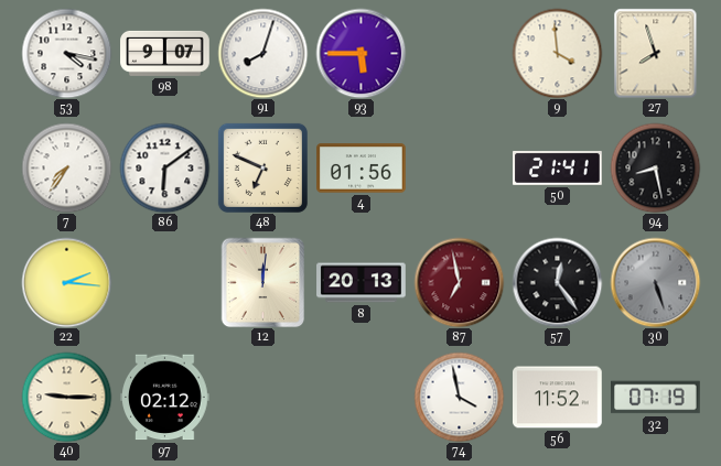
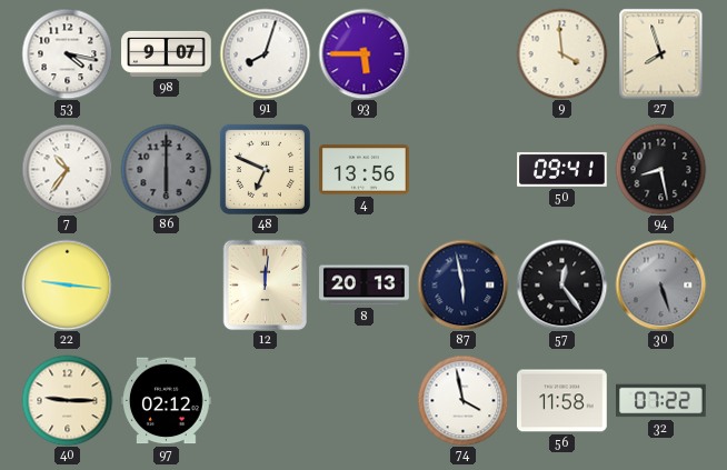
7: 7:36 -> 10:36 (67, 169)
86: 6:09 -> 6:00 (166, 169)
86 dial: white -> grey (166, 169)
4: 01:56 -> 13:56 (365, 170)
50: 21:41 -> 09:41 (562, 169)
22: 2:16 -> 9:16 (67, 284)
87: 6:58 -> 5:58 (462, 284)
87 dial: burgundy -> navy (462, 284)
56: 11:52 -> 11:58 (562, 401)
32: 07:19 -> 07:22 (661, 401)
